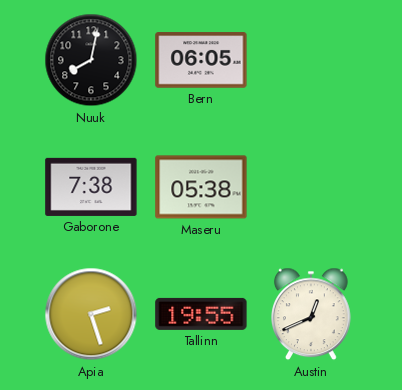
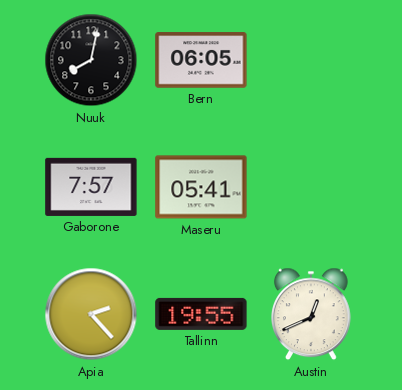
Gaborone: 7:38 -> 7:57 (91, 187)
Maseru: 05:38 -> 05:41 (201, 187)
Apia: 2:27 -> 2:23 (91, 314)
